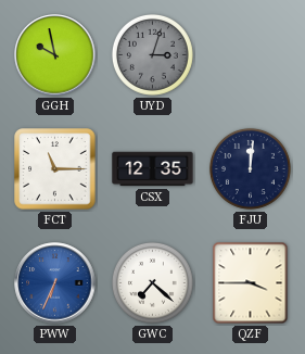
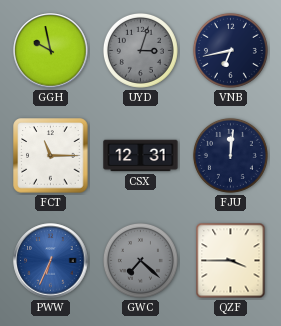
VNB: none -> 6:43 (230, 50)
CSX: 12:35 -> 12:31 (141, 156)
GWC dial: white -> grey (140, 260)
